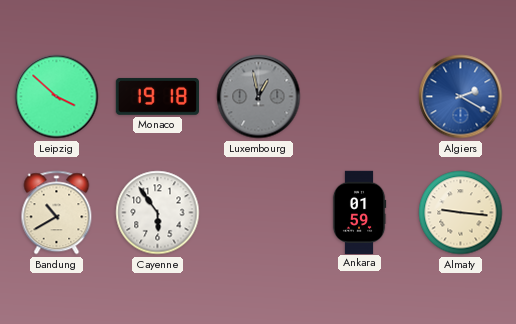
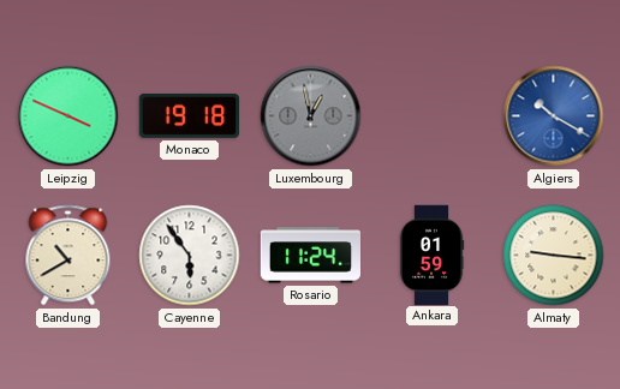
Leipzig: 3:52 -> 3:49 (68, 116)
Algiers: 2:20 -> 10:20 (554, 116)
Rosario: none -> 11:24 (310, 256)
